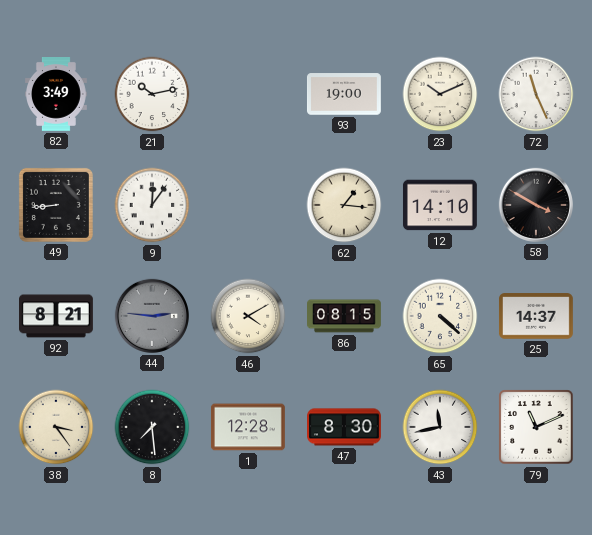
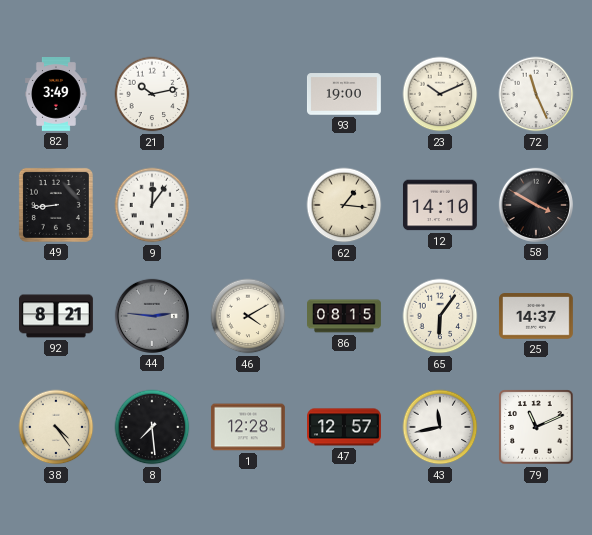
65: 4:22 -> 6:06 (440, 316)
38: 3:24 -> 4:24 (56, 427)
47: 8:30 -> 12:57 (345, 427)
